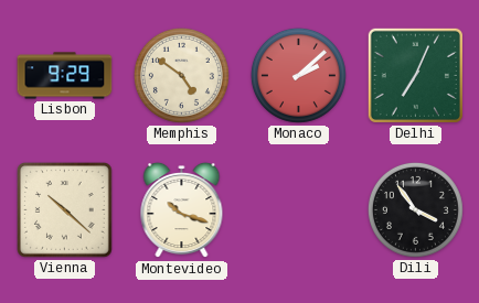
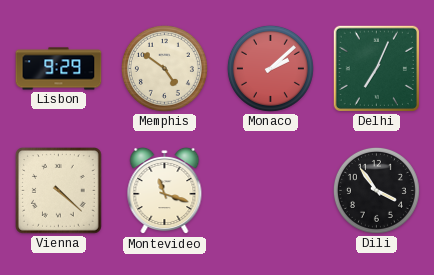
Vienna: 10:22 -> 4:22 (59, 191)
Montevideo: 10:18 -> 11:18 (165, 191)
